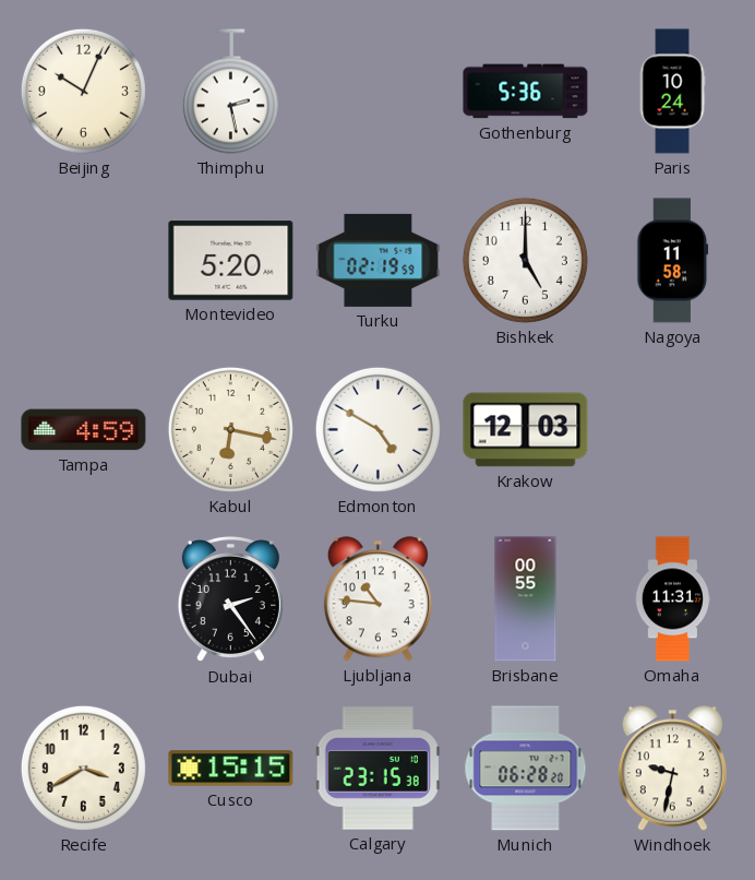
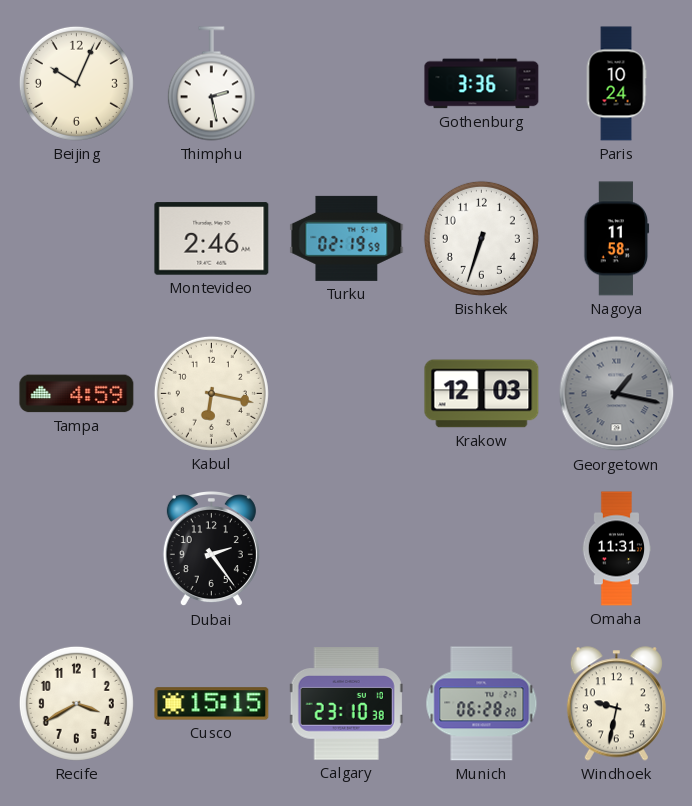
Gothenburg: 5:36 -> 3:36 (482, 84)
Montevideo: 5:20 -> 2:46 (212, 239)
Bishkek: 5:00 -> 6:33 (481, 238)
Edmonton: 4:50 -> none (377, 429)
Georgetown: none -> 1:17 (617, 394)
Ljubljana: 10:46 -> none (377, 599)
Brisbane: 00:55 -> none (526, 599)
Calgary: 23:15 -> 23:10 (346, 704)
